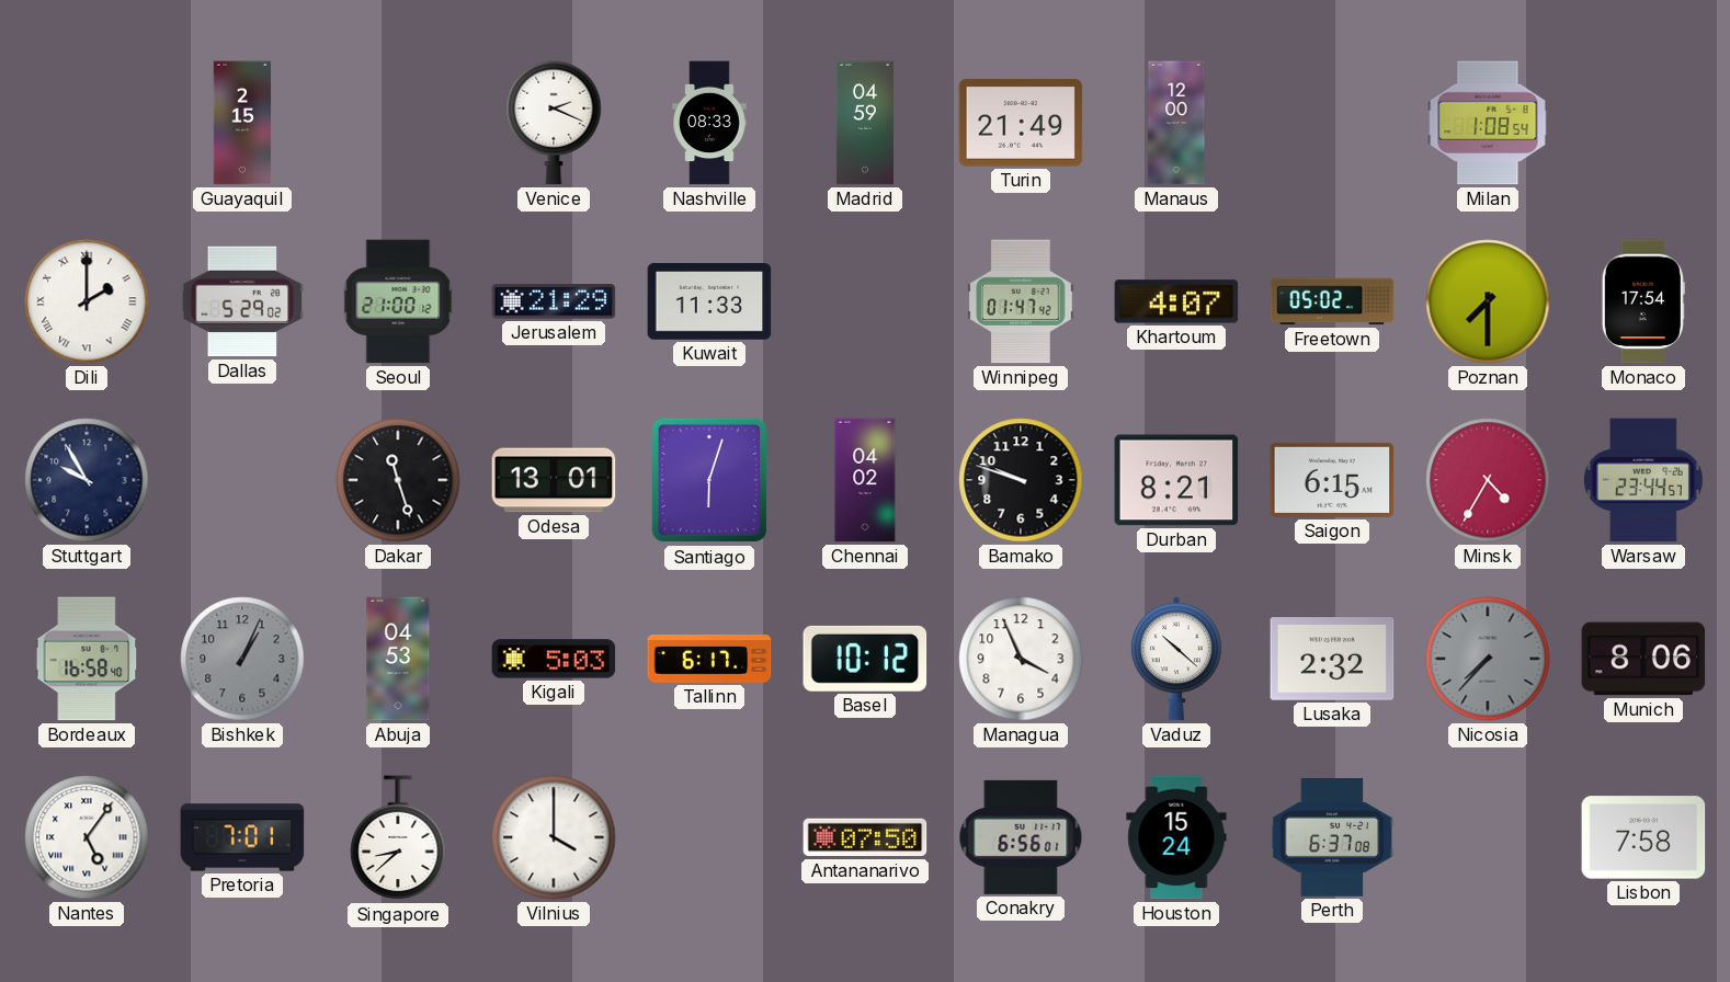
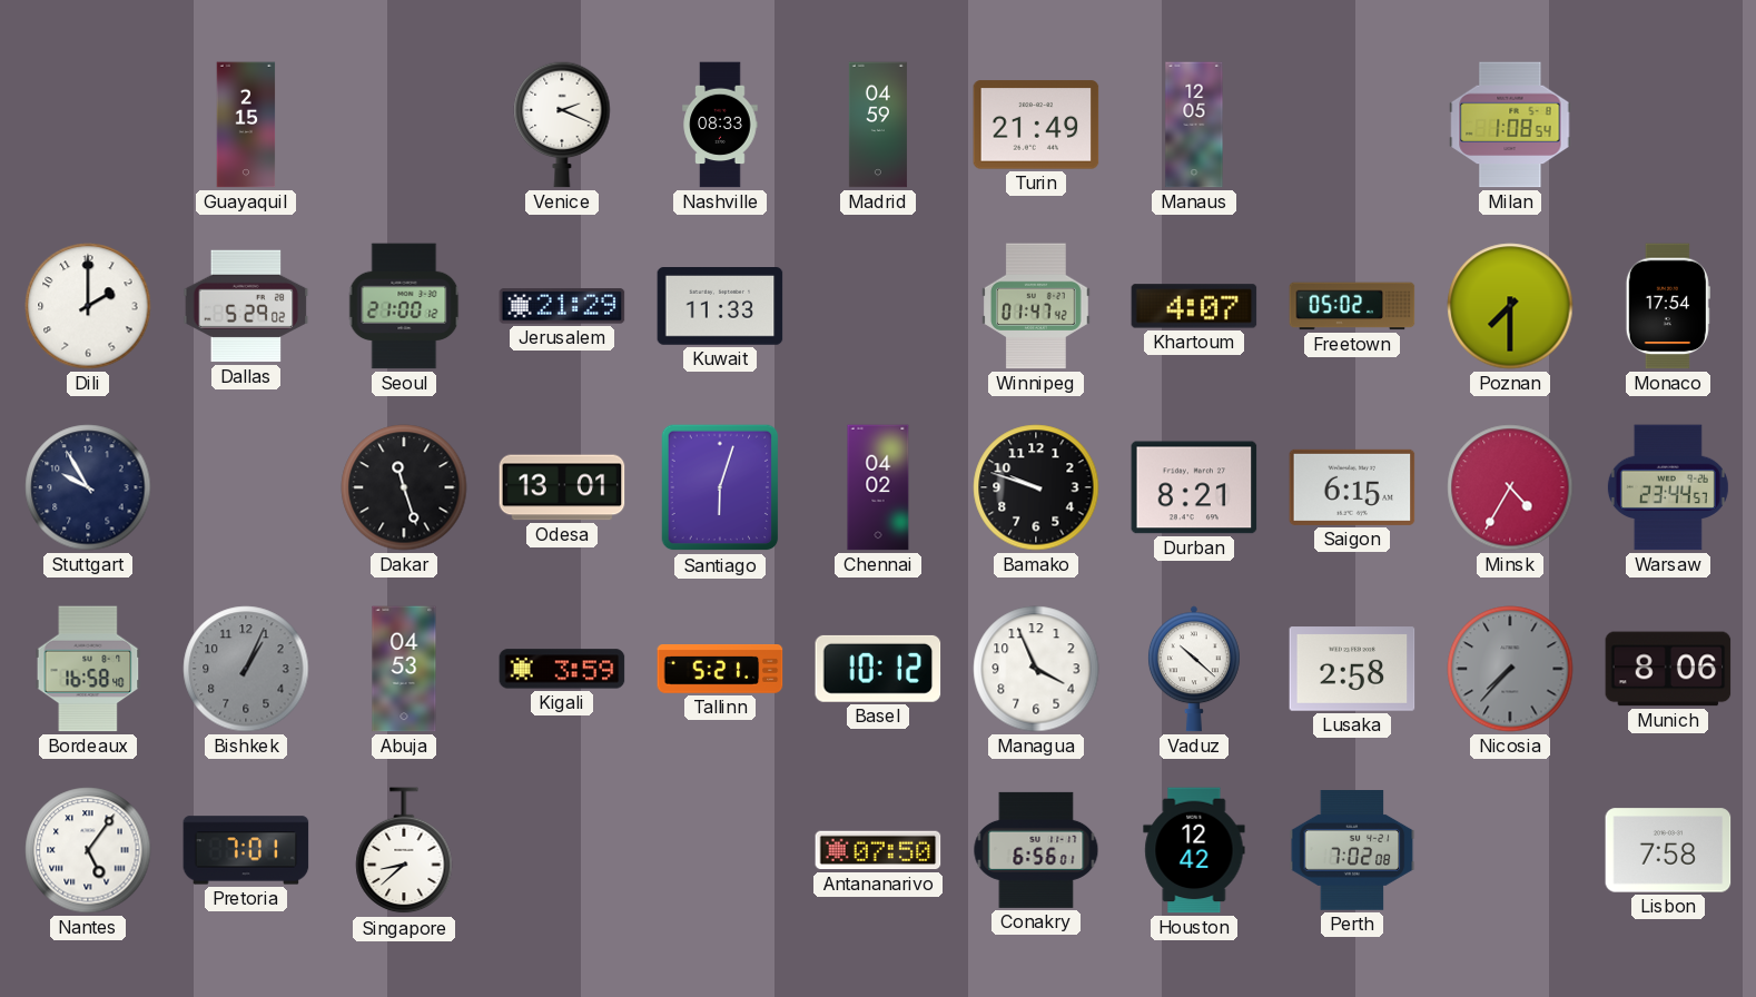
Manaus: 12:00 -> 12:05 (1194, 125)
Dili numerals: Roman -> Arabic (88, 306)
Kigali: 5:03 -> 3:59 (562, 669)
Tallinn: 6:17 -> 5:21 (720, 670)
Lusaka: 2:32 -> 2:58 (1352, 669)
Vilnius: 4:00 -> none (554, 837)
Houston: 15:24 -> 12:42 (1194, 850)
Perth: 6:37 -> 7:02 (1352, 850)
